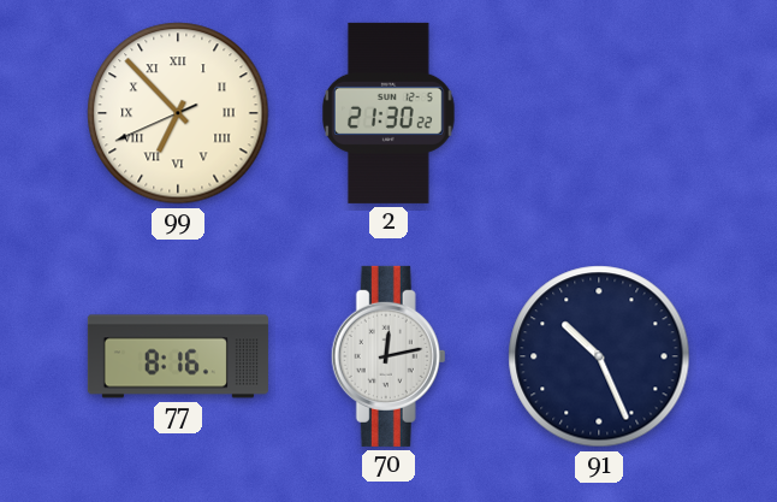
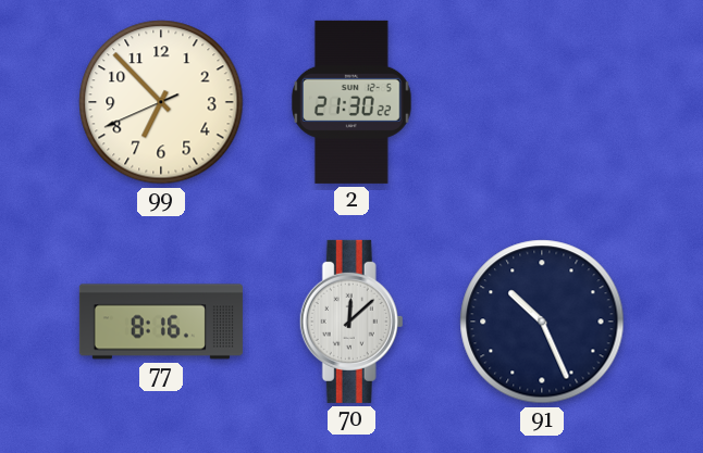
99 numerals: Roman -> Arabic (161, 102)
70: 12:13 -> 12:08 (351, 322)
